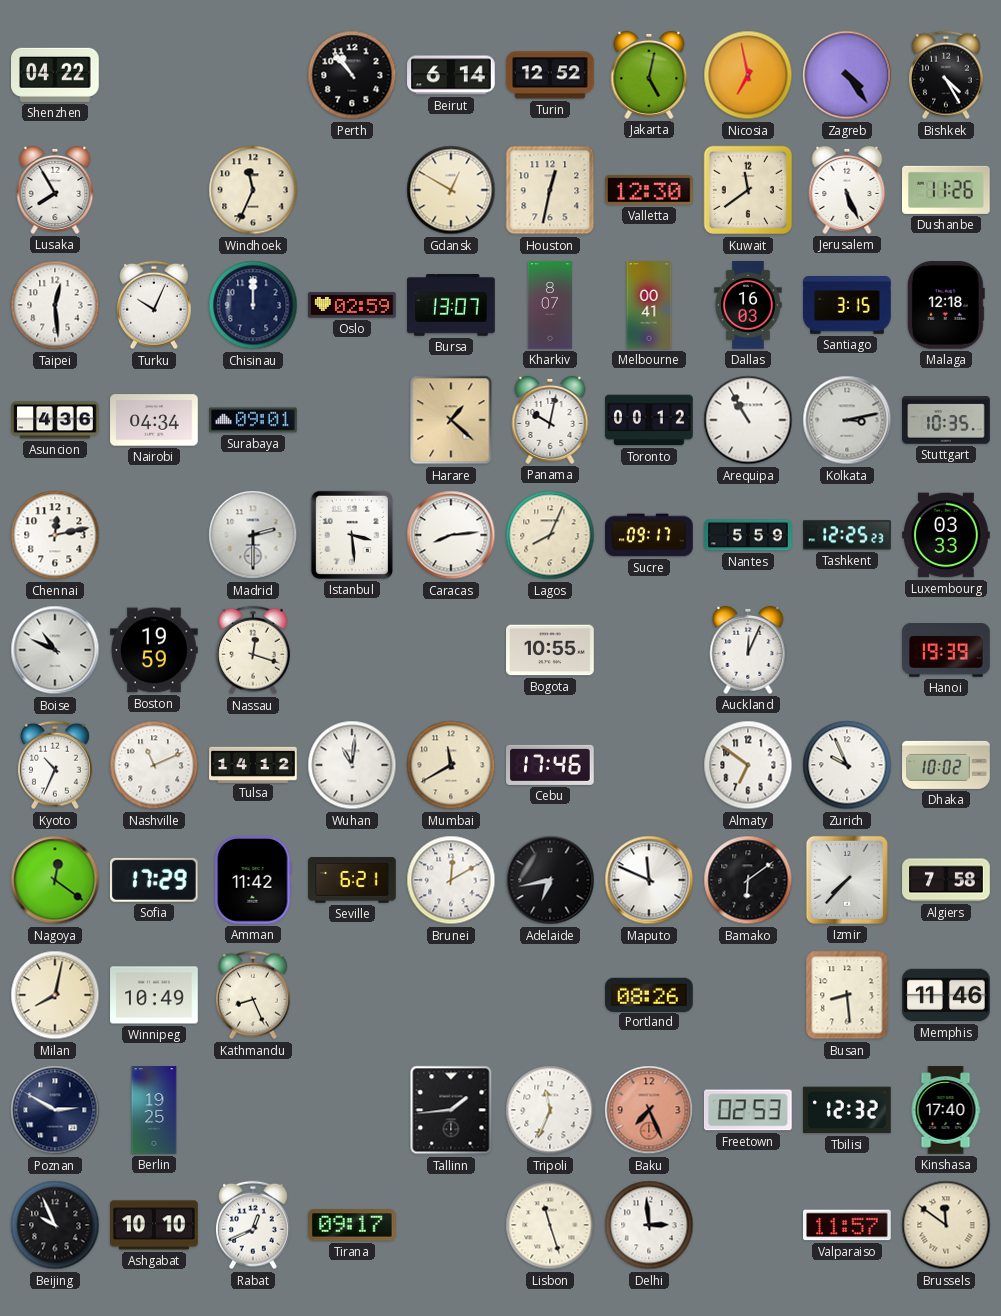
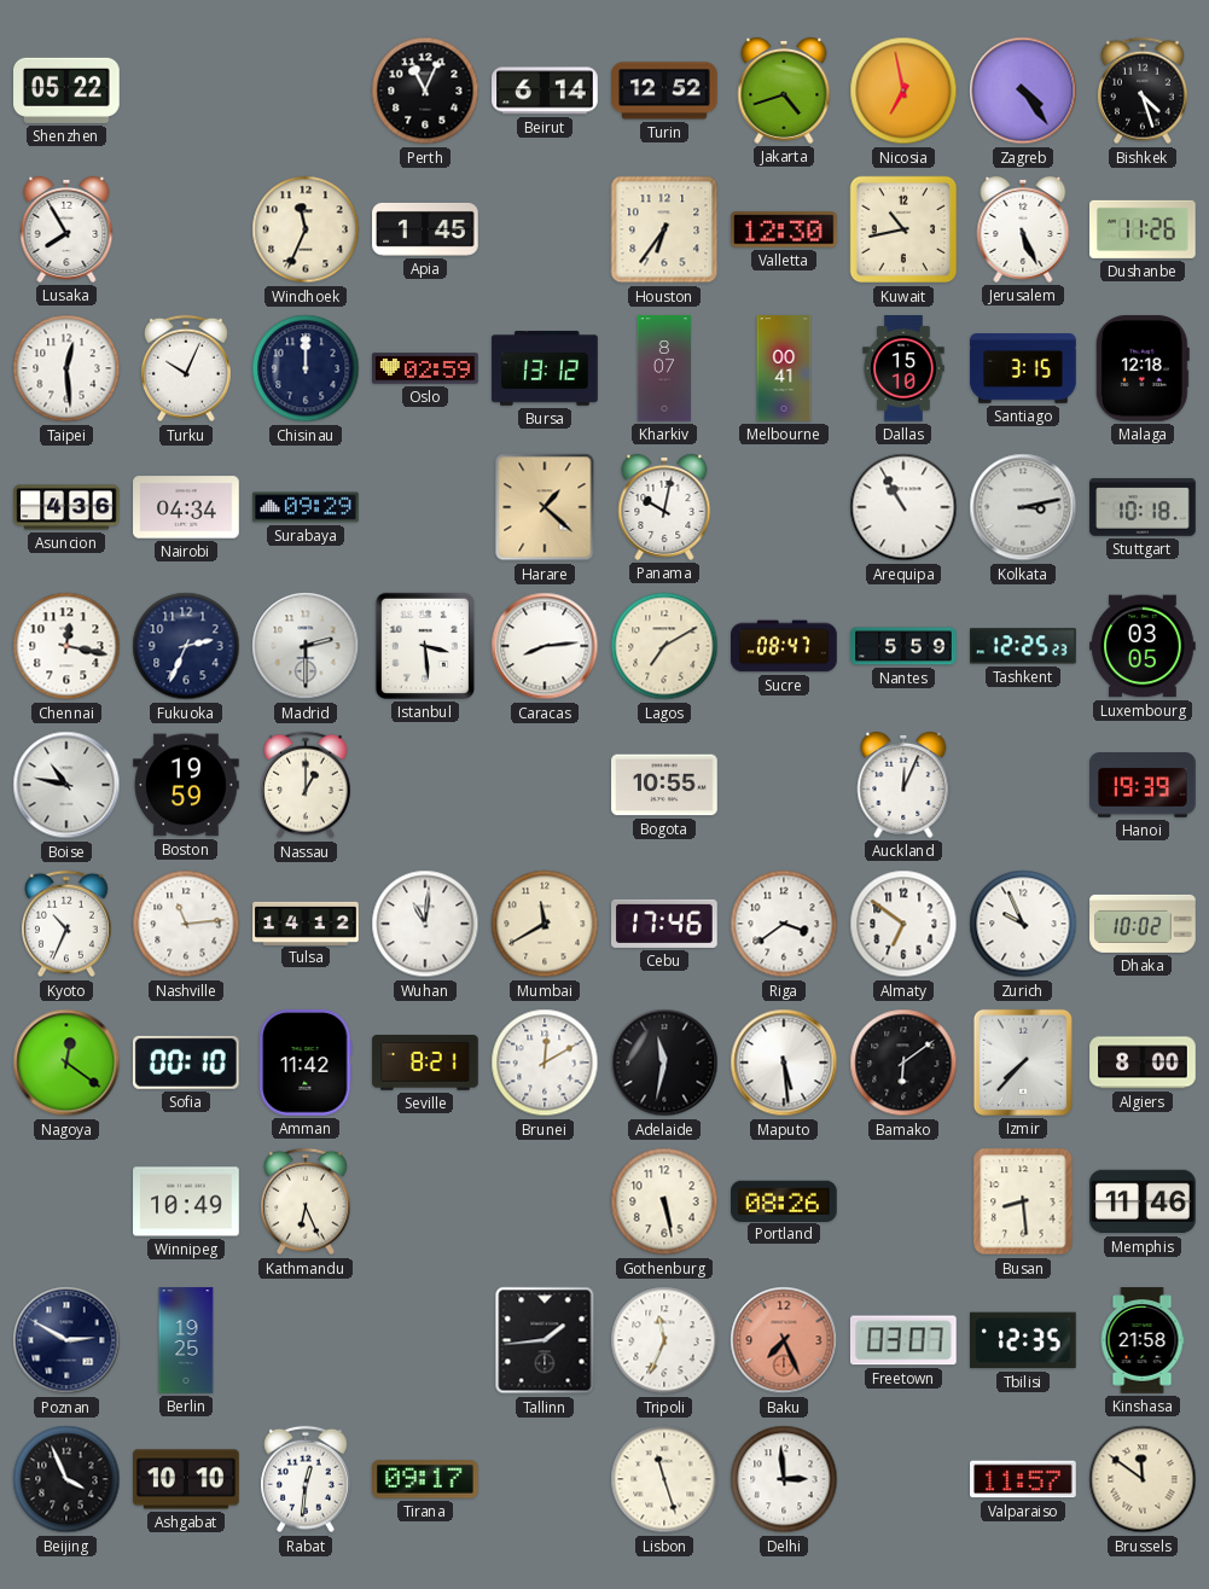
Shenzhen: 04:22 -> 05:22 (66, 91)
Perth: 10:53 -> 11:04 (425, 91)
Jakarta: 5:02 -> 4:42 (784, 91)
Bishkek: 4:25 -> 4:27 (1143, 91)
Apia: none -> 1:45 (425, 229)
Gdansk: 12:50 -> none (451, 190)
Houston: 12:32 -> 6:36 (664, 229)
Kuwait: 11:39 -> 10:43 (903, 229)
Bursa: 13:07 -> 13:12 (545, 369)
Dallas: 16:03 -> 15:10 (903, 368)
Surabaya: 09:01 -> 09:29 (306, 507)
Toronto: 00:12 -> none (649, 420)
Stuttgart: 10:35 -> 10:18 (1143, 507)
Chennai: 12:13 -> 12:17 (66, 646)
Fukuoka: none -> 2:34 (186, 646)
Lagos: 8:04 -> 7:10 (664, 646)
Sucre: 09:17 -> 08:47 (784, 646)
Luxembourg: 03:33 -> 03:05 (1143, 646)
Boise: 10:49 -> 10:47 (66, 785)
Nassau: 12:18 -> 1:00 (306, 785)
Nashville: 11:11 -> 11:14 (186, 924)
Riga: none -> 3:39 (784, 924)
Sofia: 17:29 -> 00:10 (186, 1063)
Seville: 6:21 -> 8:21 (425, 1063)
Adelaide: 6:43 -> 11:32 (664, 1063)
Maputo: 11:49 -> 5:29 (784, 1063)
Algiers: 7:58 -> 8:00 (1143, 1063)
Milan: 8:02 -> none (55, 995)
Kathmandu: 8:26 -> 6:26 (306, 1201)
Gothenburg: none -> 5:28 (664, 1201)
Freetown: 02:53 -> 03:07 (903, 1340)
Tbilisi: 12:32 -> 12:35 (1024, 1340)
Kinshasa: 17:40 -> 21:58 (1143, 1340)
Beijing: 9:56 -> 3:56 (66, 1479)
Rabat: 12:41 -> 12:31 (306, 1479)
